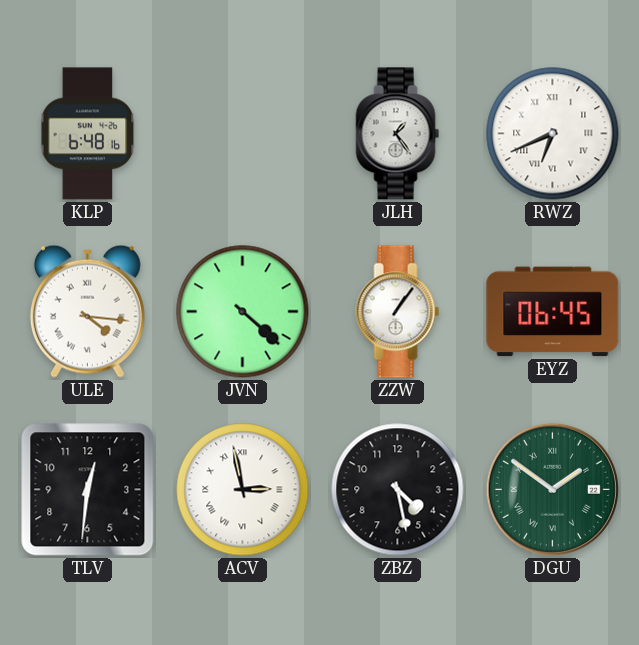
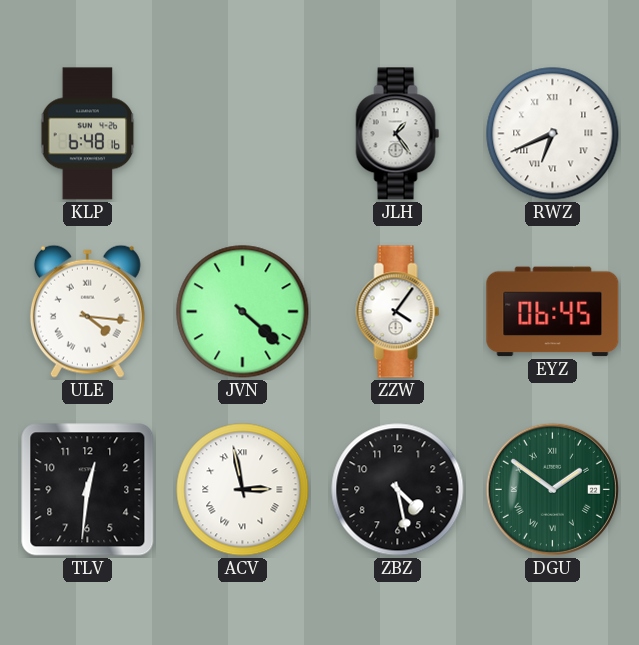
ZZW: 1:06 -> 4:06 (398, 312)
